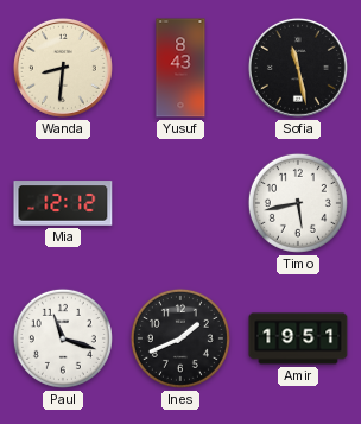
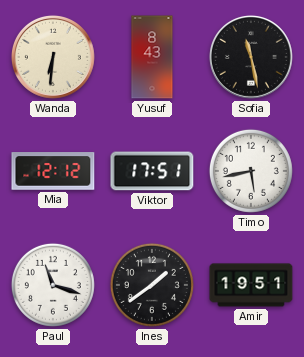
Wanda: 8:31 -> 6:31 (53, 57)
Viktor: none -> 17:51 (152, 171)
Ines: 1:41 -> 1:39 (152, 285)
